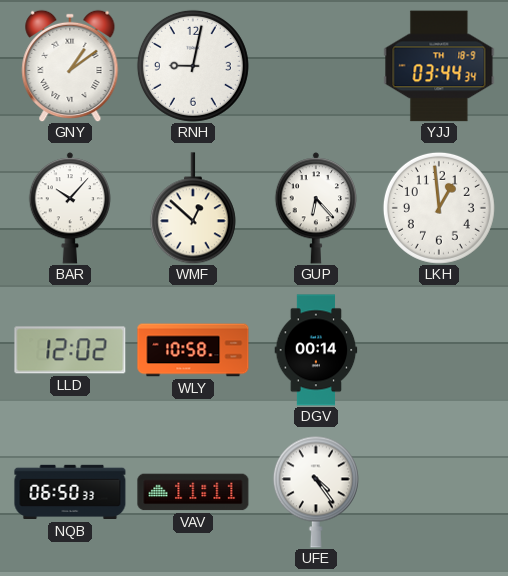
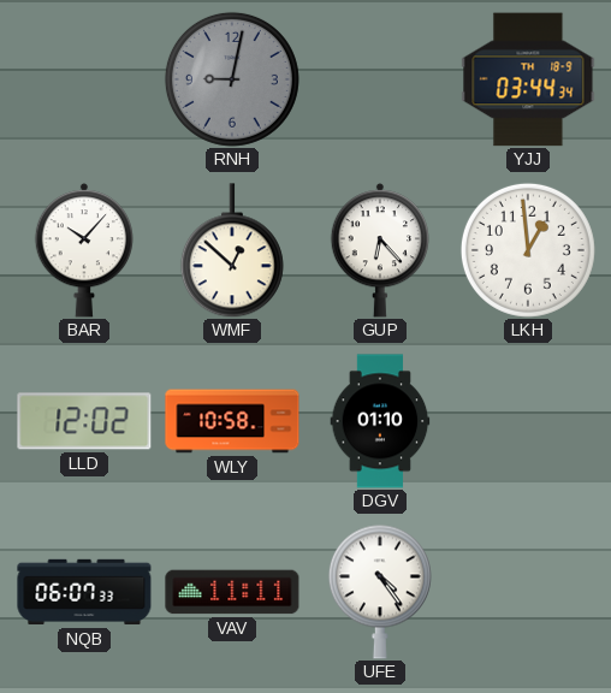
GNY: 1:09 -> none (70, 66)
RNH dial: white -> grey (232, 79)
DGV: 00:14 -> 01:10 (380, 421)
NQB: 06:50 -> 06:07 (84, 592)
